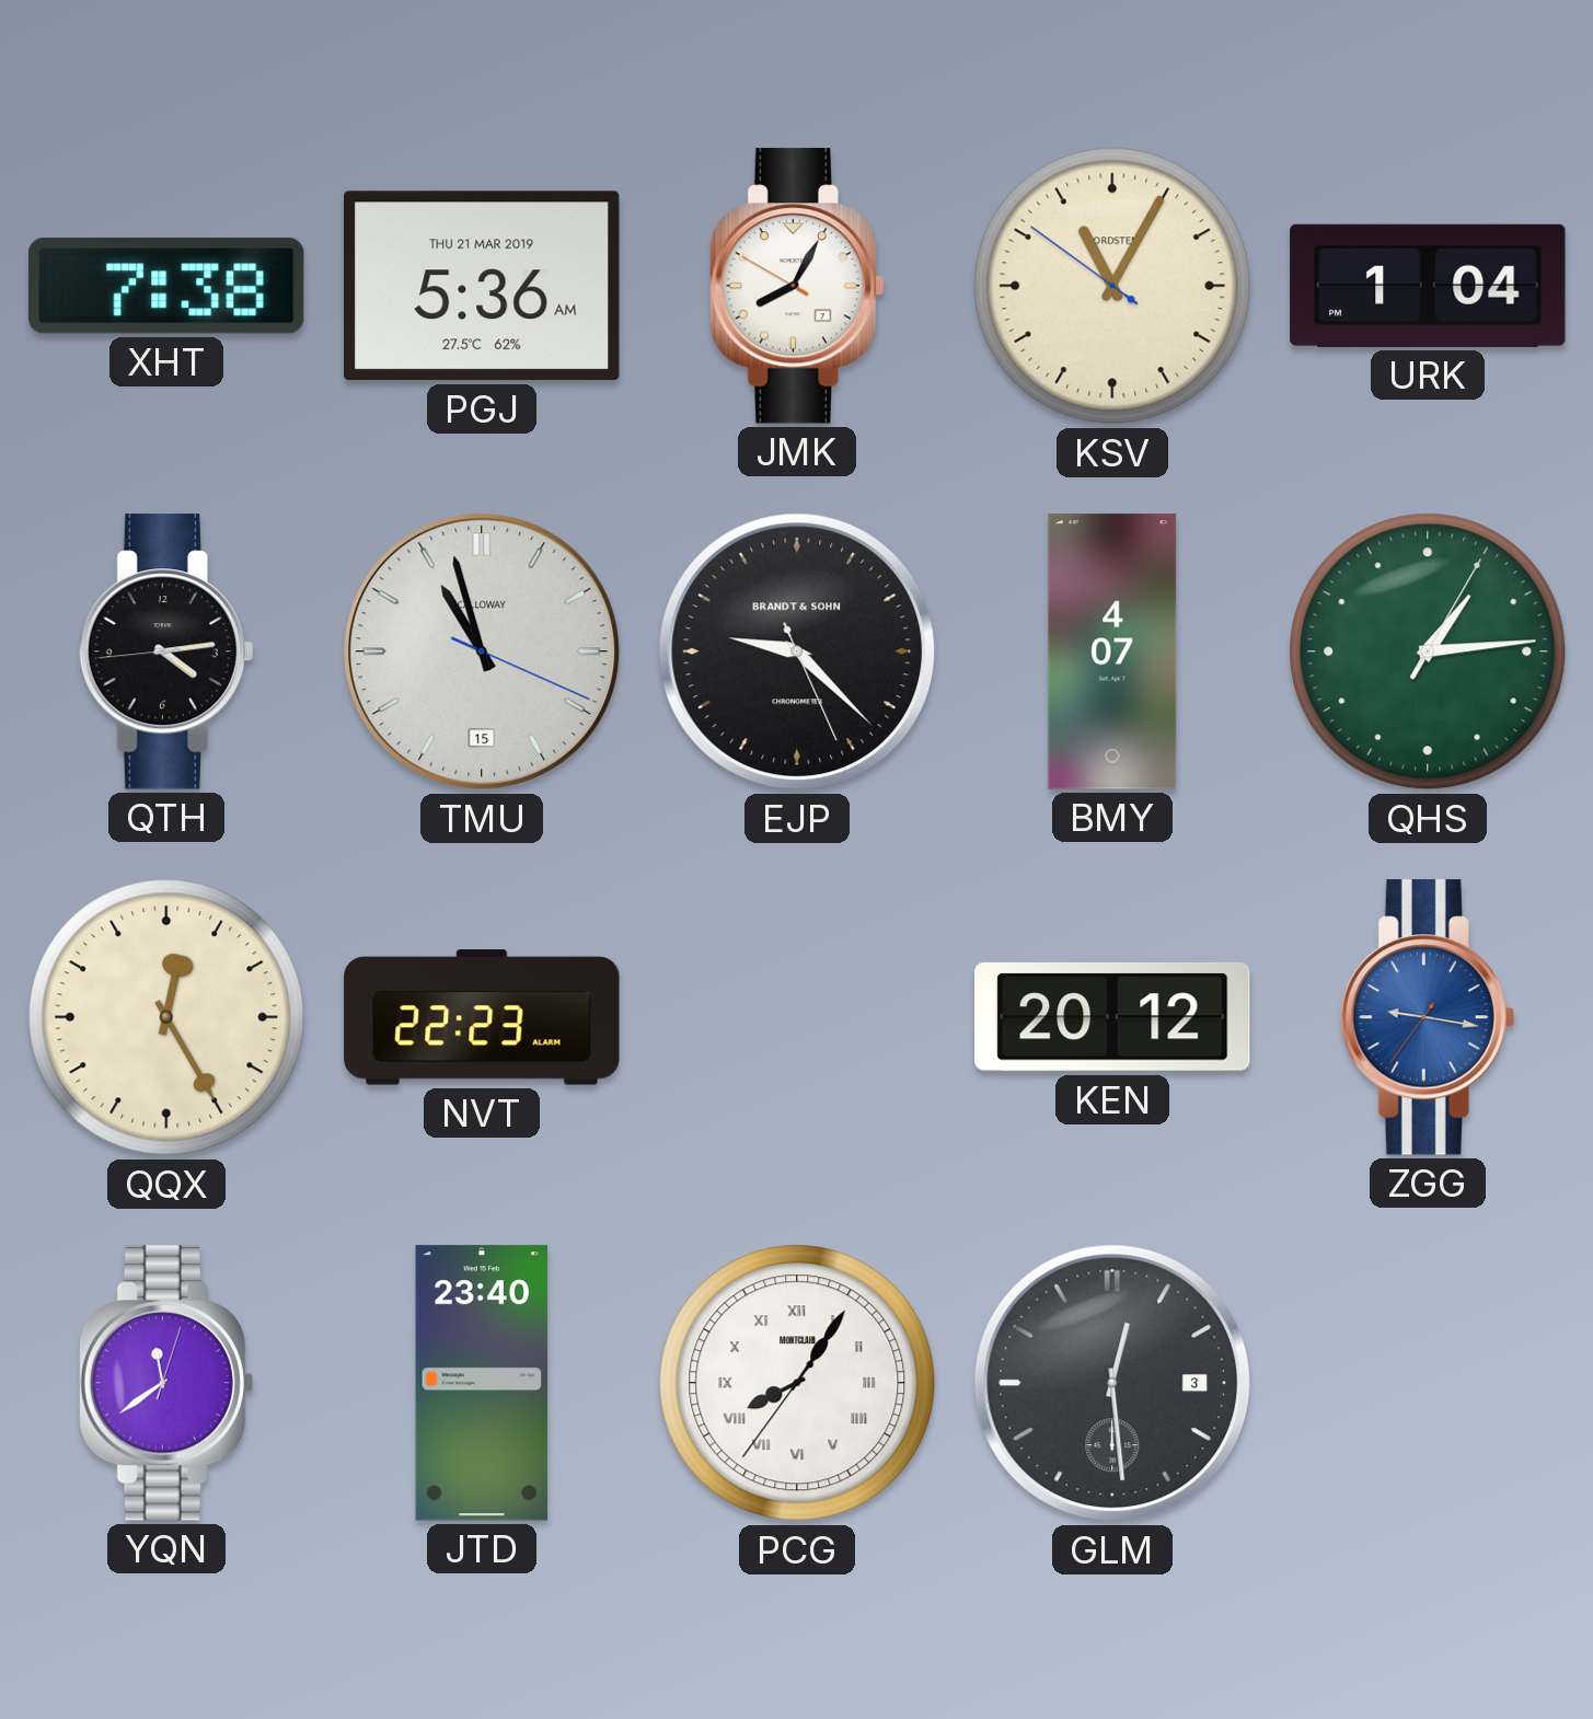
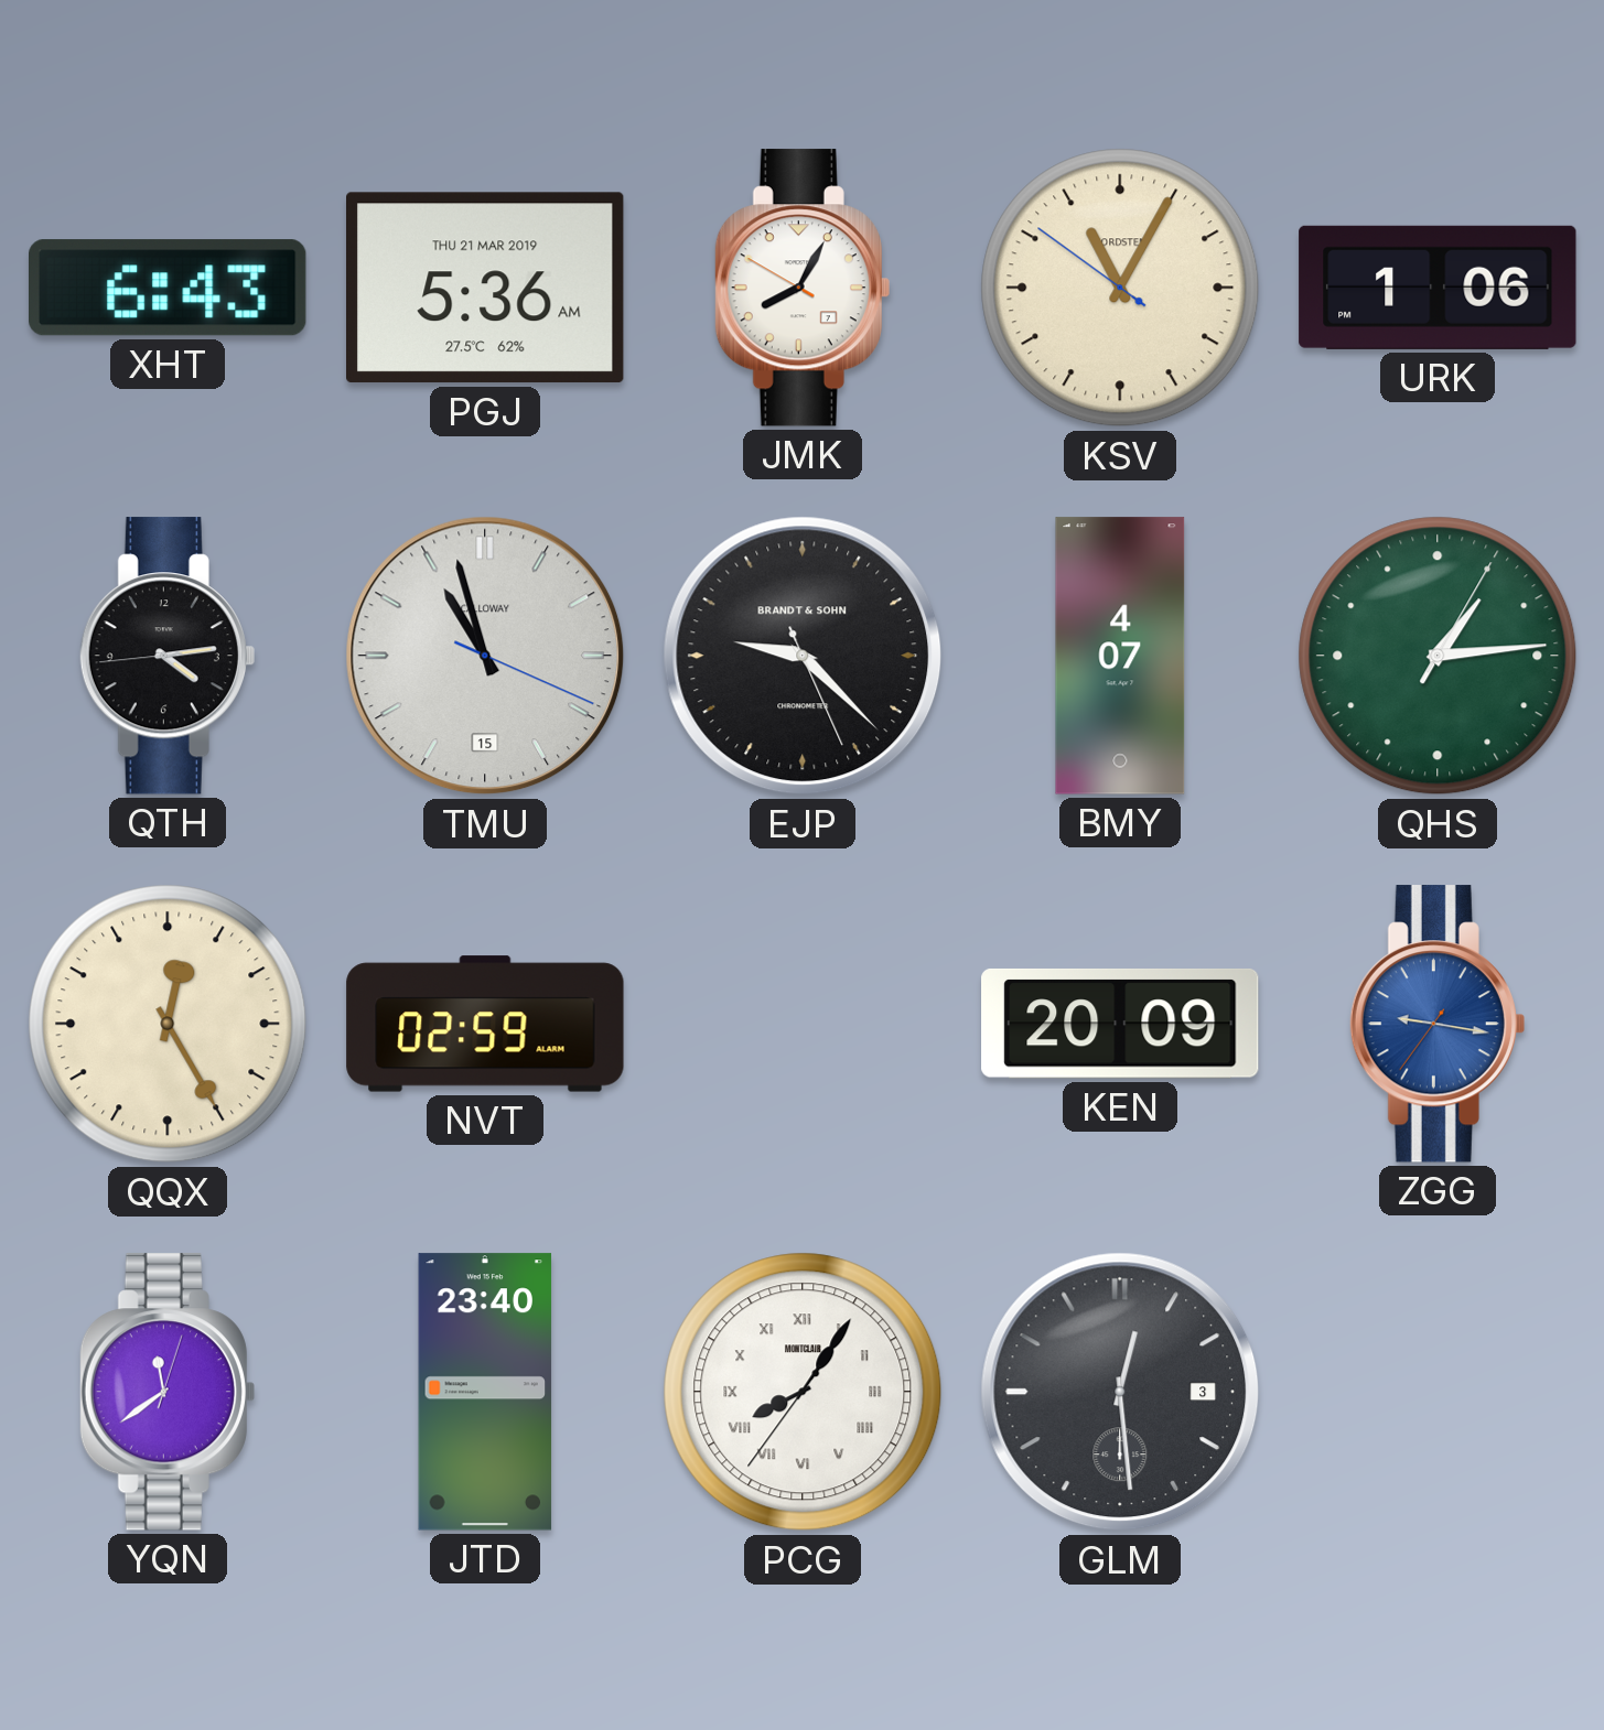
XHT: 7:38 -> 6:43 (169, 288)
URK: 1:04 -> 1:06 (1438, 288)
NVT: 22:23 -> 02:59 (485, 1024)
KEN: 20:12 -> 20:09 (1120, 1024)
